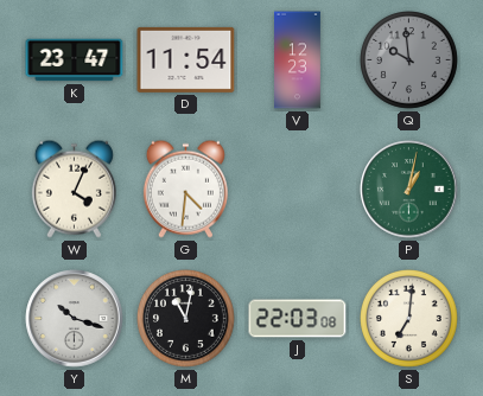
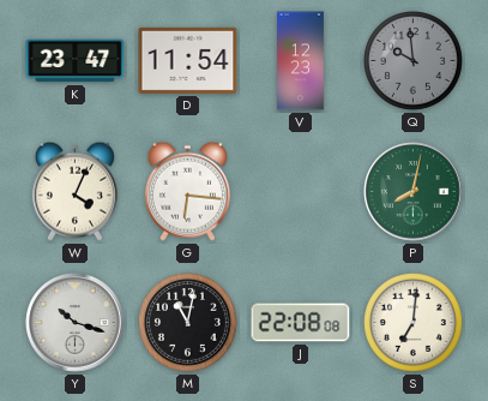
G: 4:31 -> 6:16 (187, 191)
P: 1:02 -> 8:02 (414, 192)
J: 22:03 -> 22:08 (301, 323)
